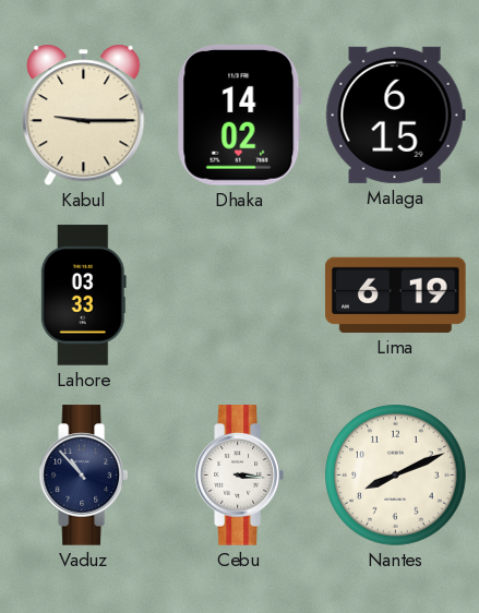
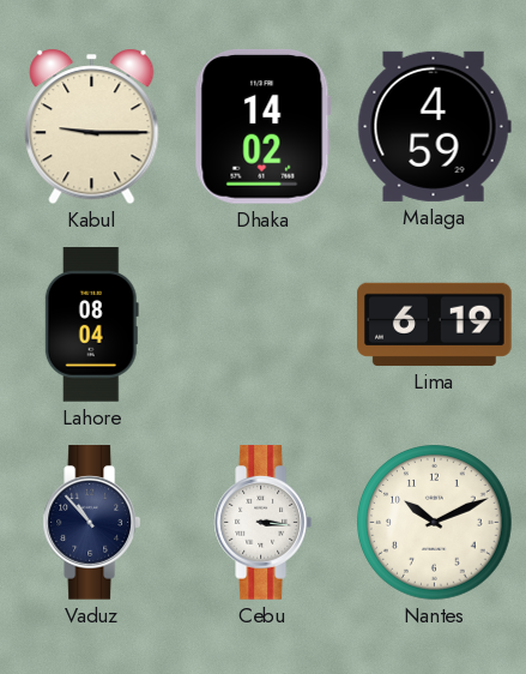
Malaga: 6:15 -> 4:59 (434, 126)
Lahore: 03:33 -> 08:04 (91, 325)
Nantes: 8:11 -> 10:11 (435, 523)
